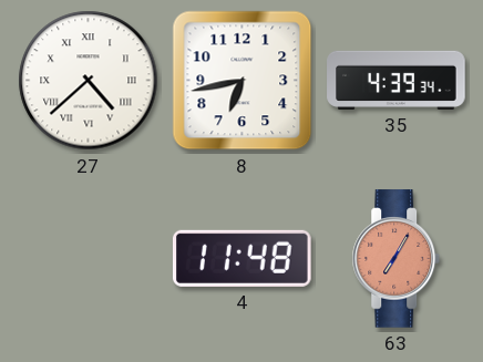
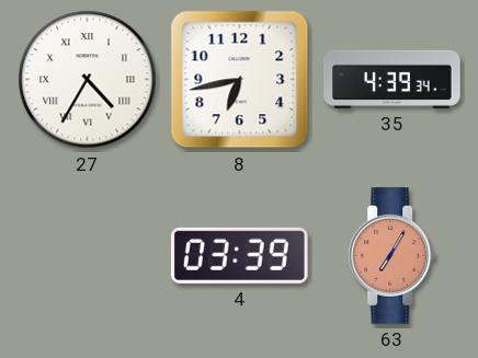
27: 4:38 -> 4:35 (88, 80)
4: 11:48 -> 03:39 (239, 255)
